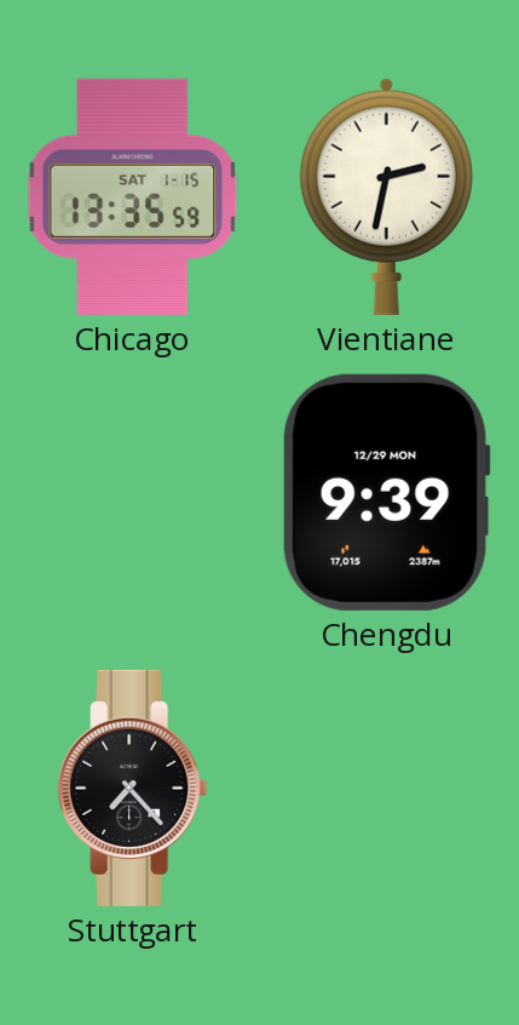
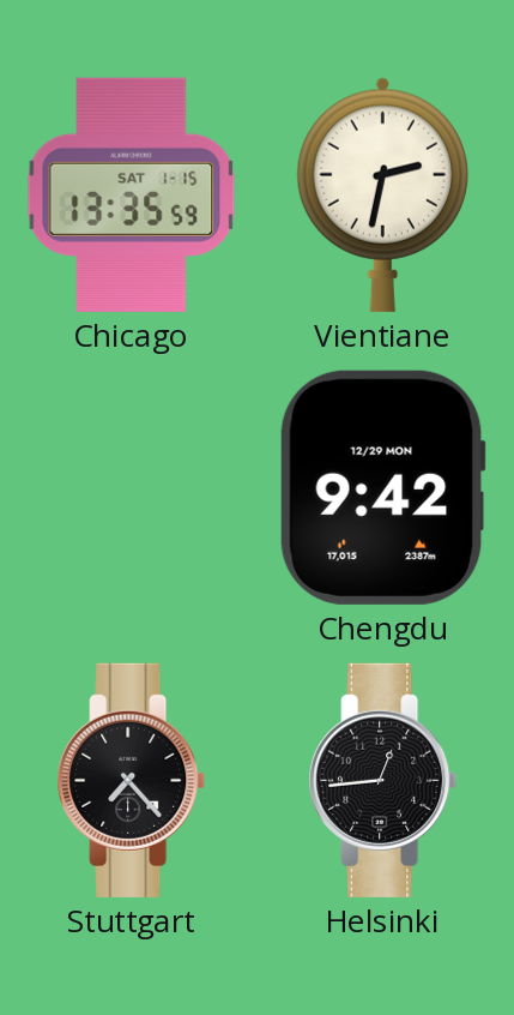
Chengdu: 9:39 -> 9:42 (382, 487)
Helsinki: none -> 12:44 (383, 780)
